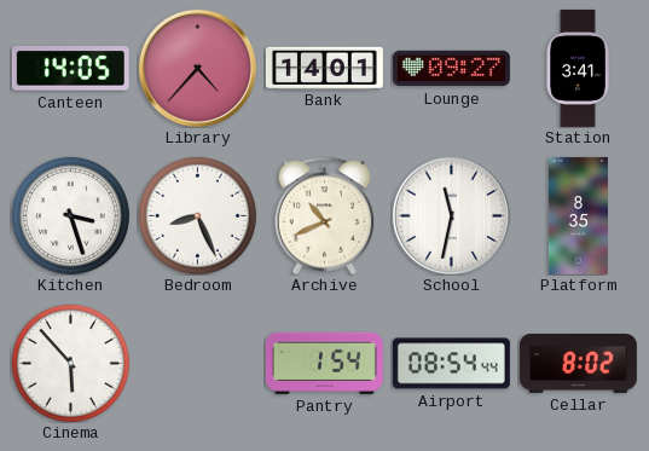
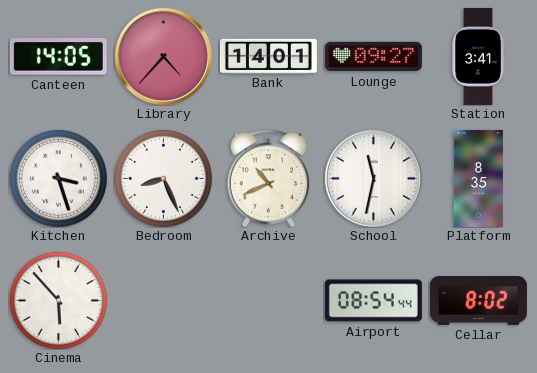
Pantry: 1:54 -> none (324, 363)
